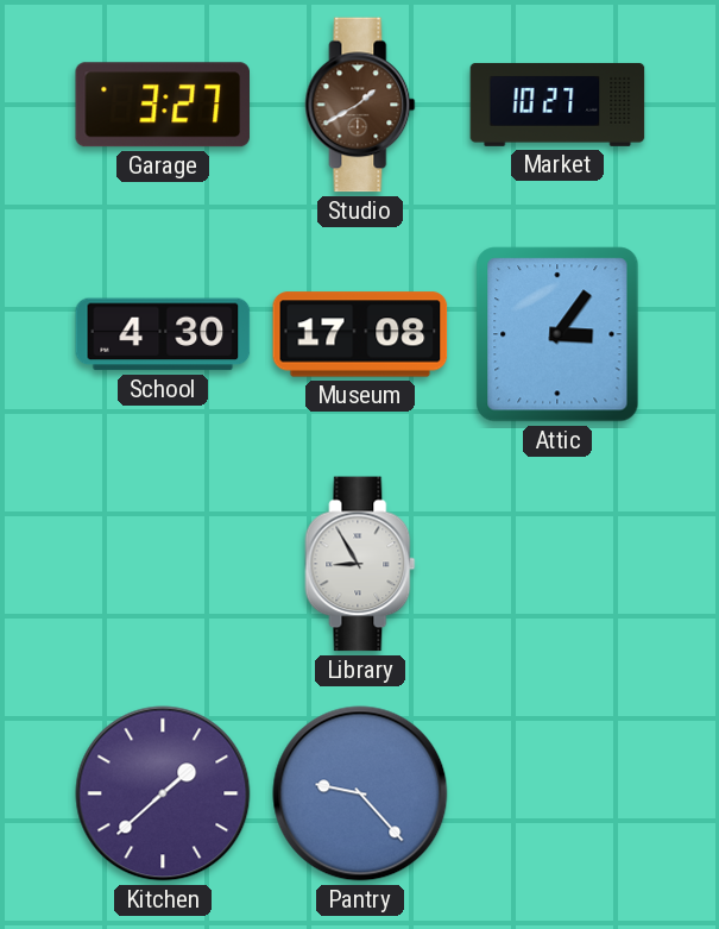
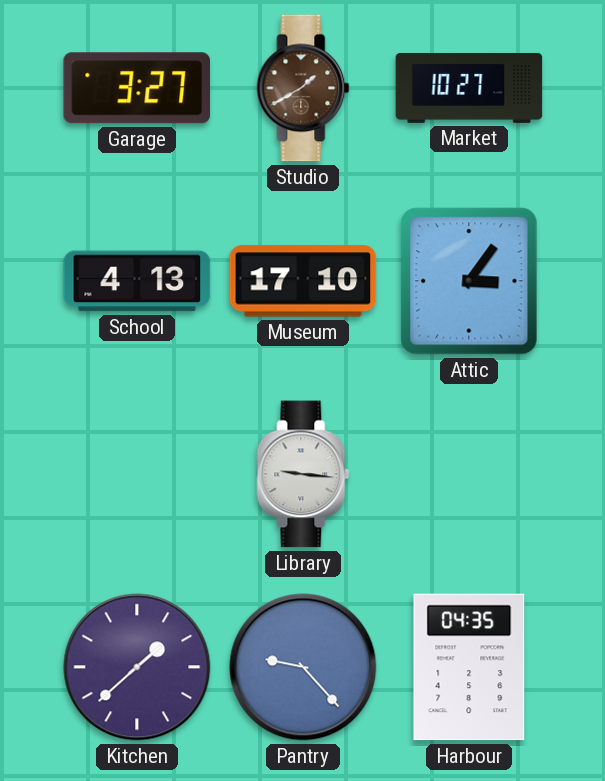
School: 4:30 -> 4:13 (137, 281)
Museum: 17:08 -> 17:10 (303, 281)
Library: 8:55 -> 9:16 (303, 474)
Harbour: none -> 04:35 (469, 667)
